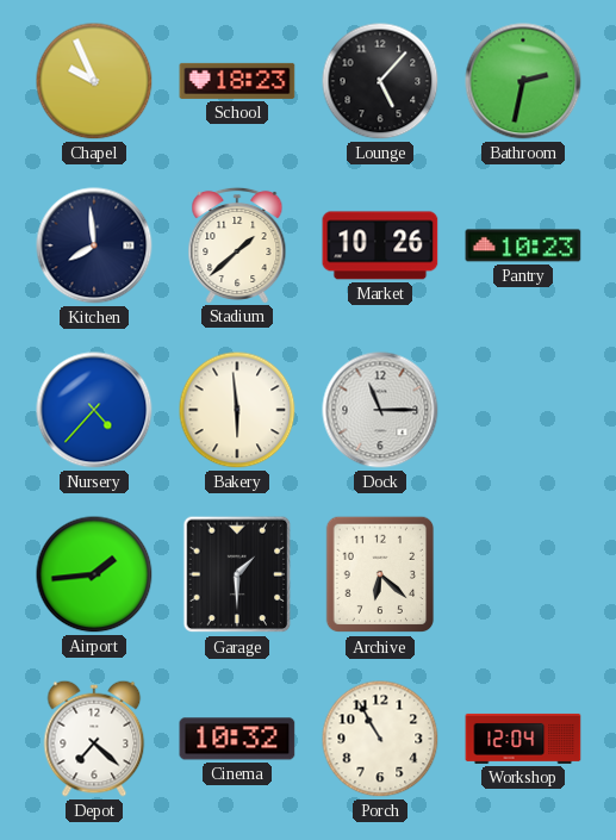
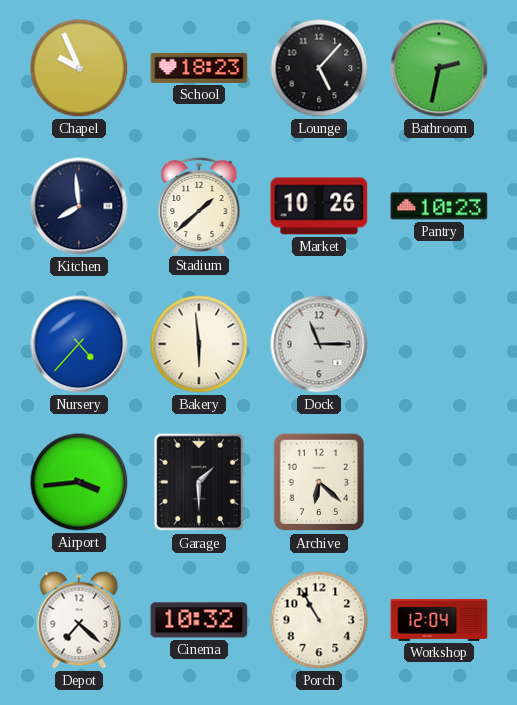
Airport: 1:44 -> 3:44 (79, 482)
